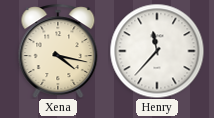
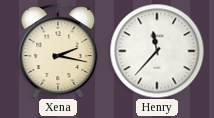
Xena: 4:17 -> 2:17 (58, 51)
